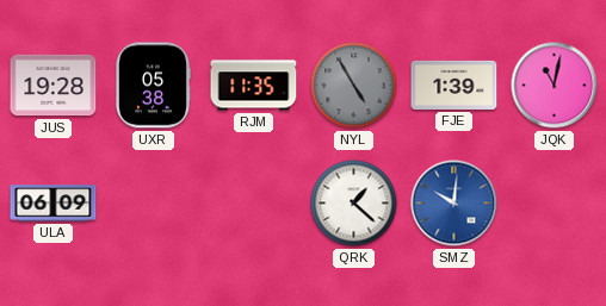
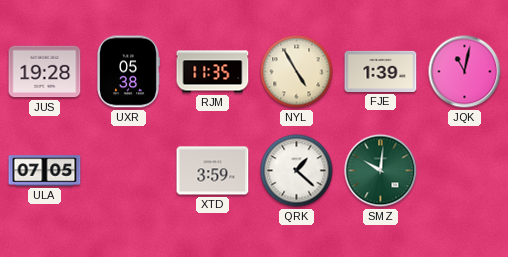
NYL dial: grey -> cream (297, 72)
ULA: 06:09 -> 07:05 (45, 171)
XTD: none -> 3:59 (213, 171)
SMZ dial: blue -> green (381, 171)
